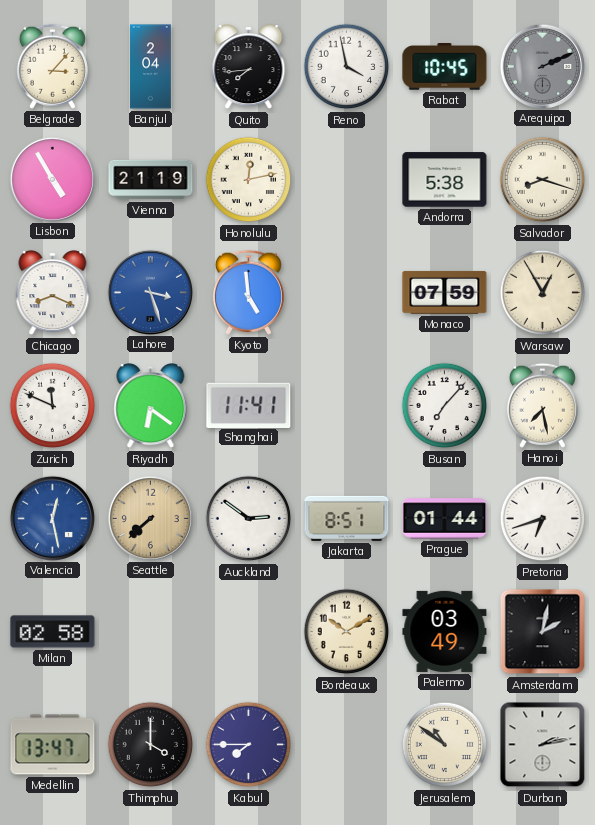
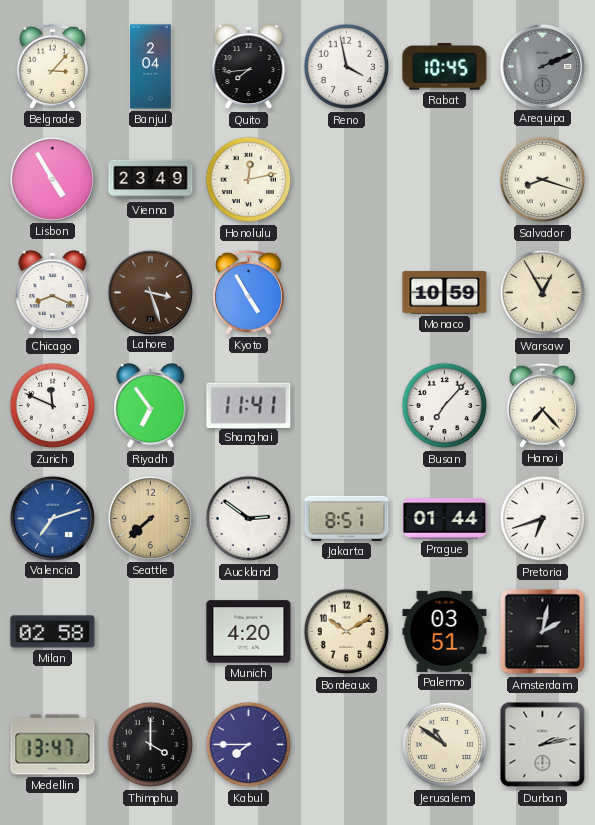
Vienna: 21:19 -> 23:49 (151, 180)
Andorra: 5:38 -> none (445, 180)
Lahore dial: blue -> brown (150, 292)
Kyoto: 4:59 -> 4:55 (248, 292)
Monaco: 07:59 -> 10:59 (445, 292)
Riyadh: 6:21 -> 6:54 (151, 406)
Hanoi: 7:28 -> 7:23 (542, 405)
Valencia: 12:28 -> 7:12 (52, 518)
Munich: none -> 4:20 (249, 632)
Palermo: 03:49 -> 03:51 (445, 631)
